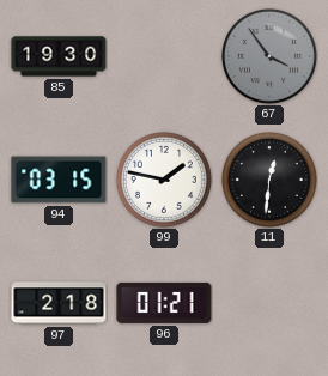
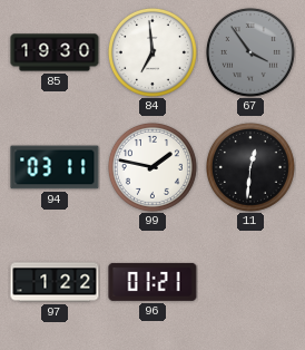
84: none -> 6:59 (152, 52)
94: 03:15 -> 03:11 (55, 167)
97: 2:18 -> 1:22 (55, 282)
